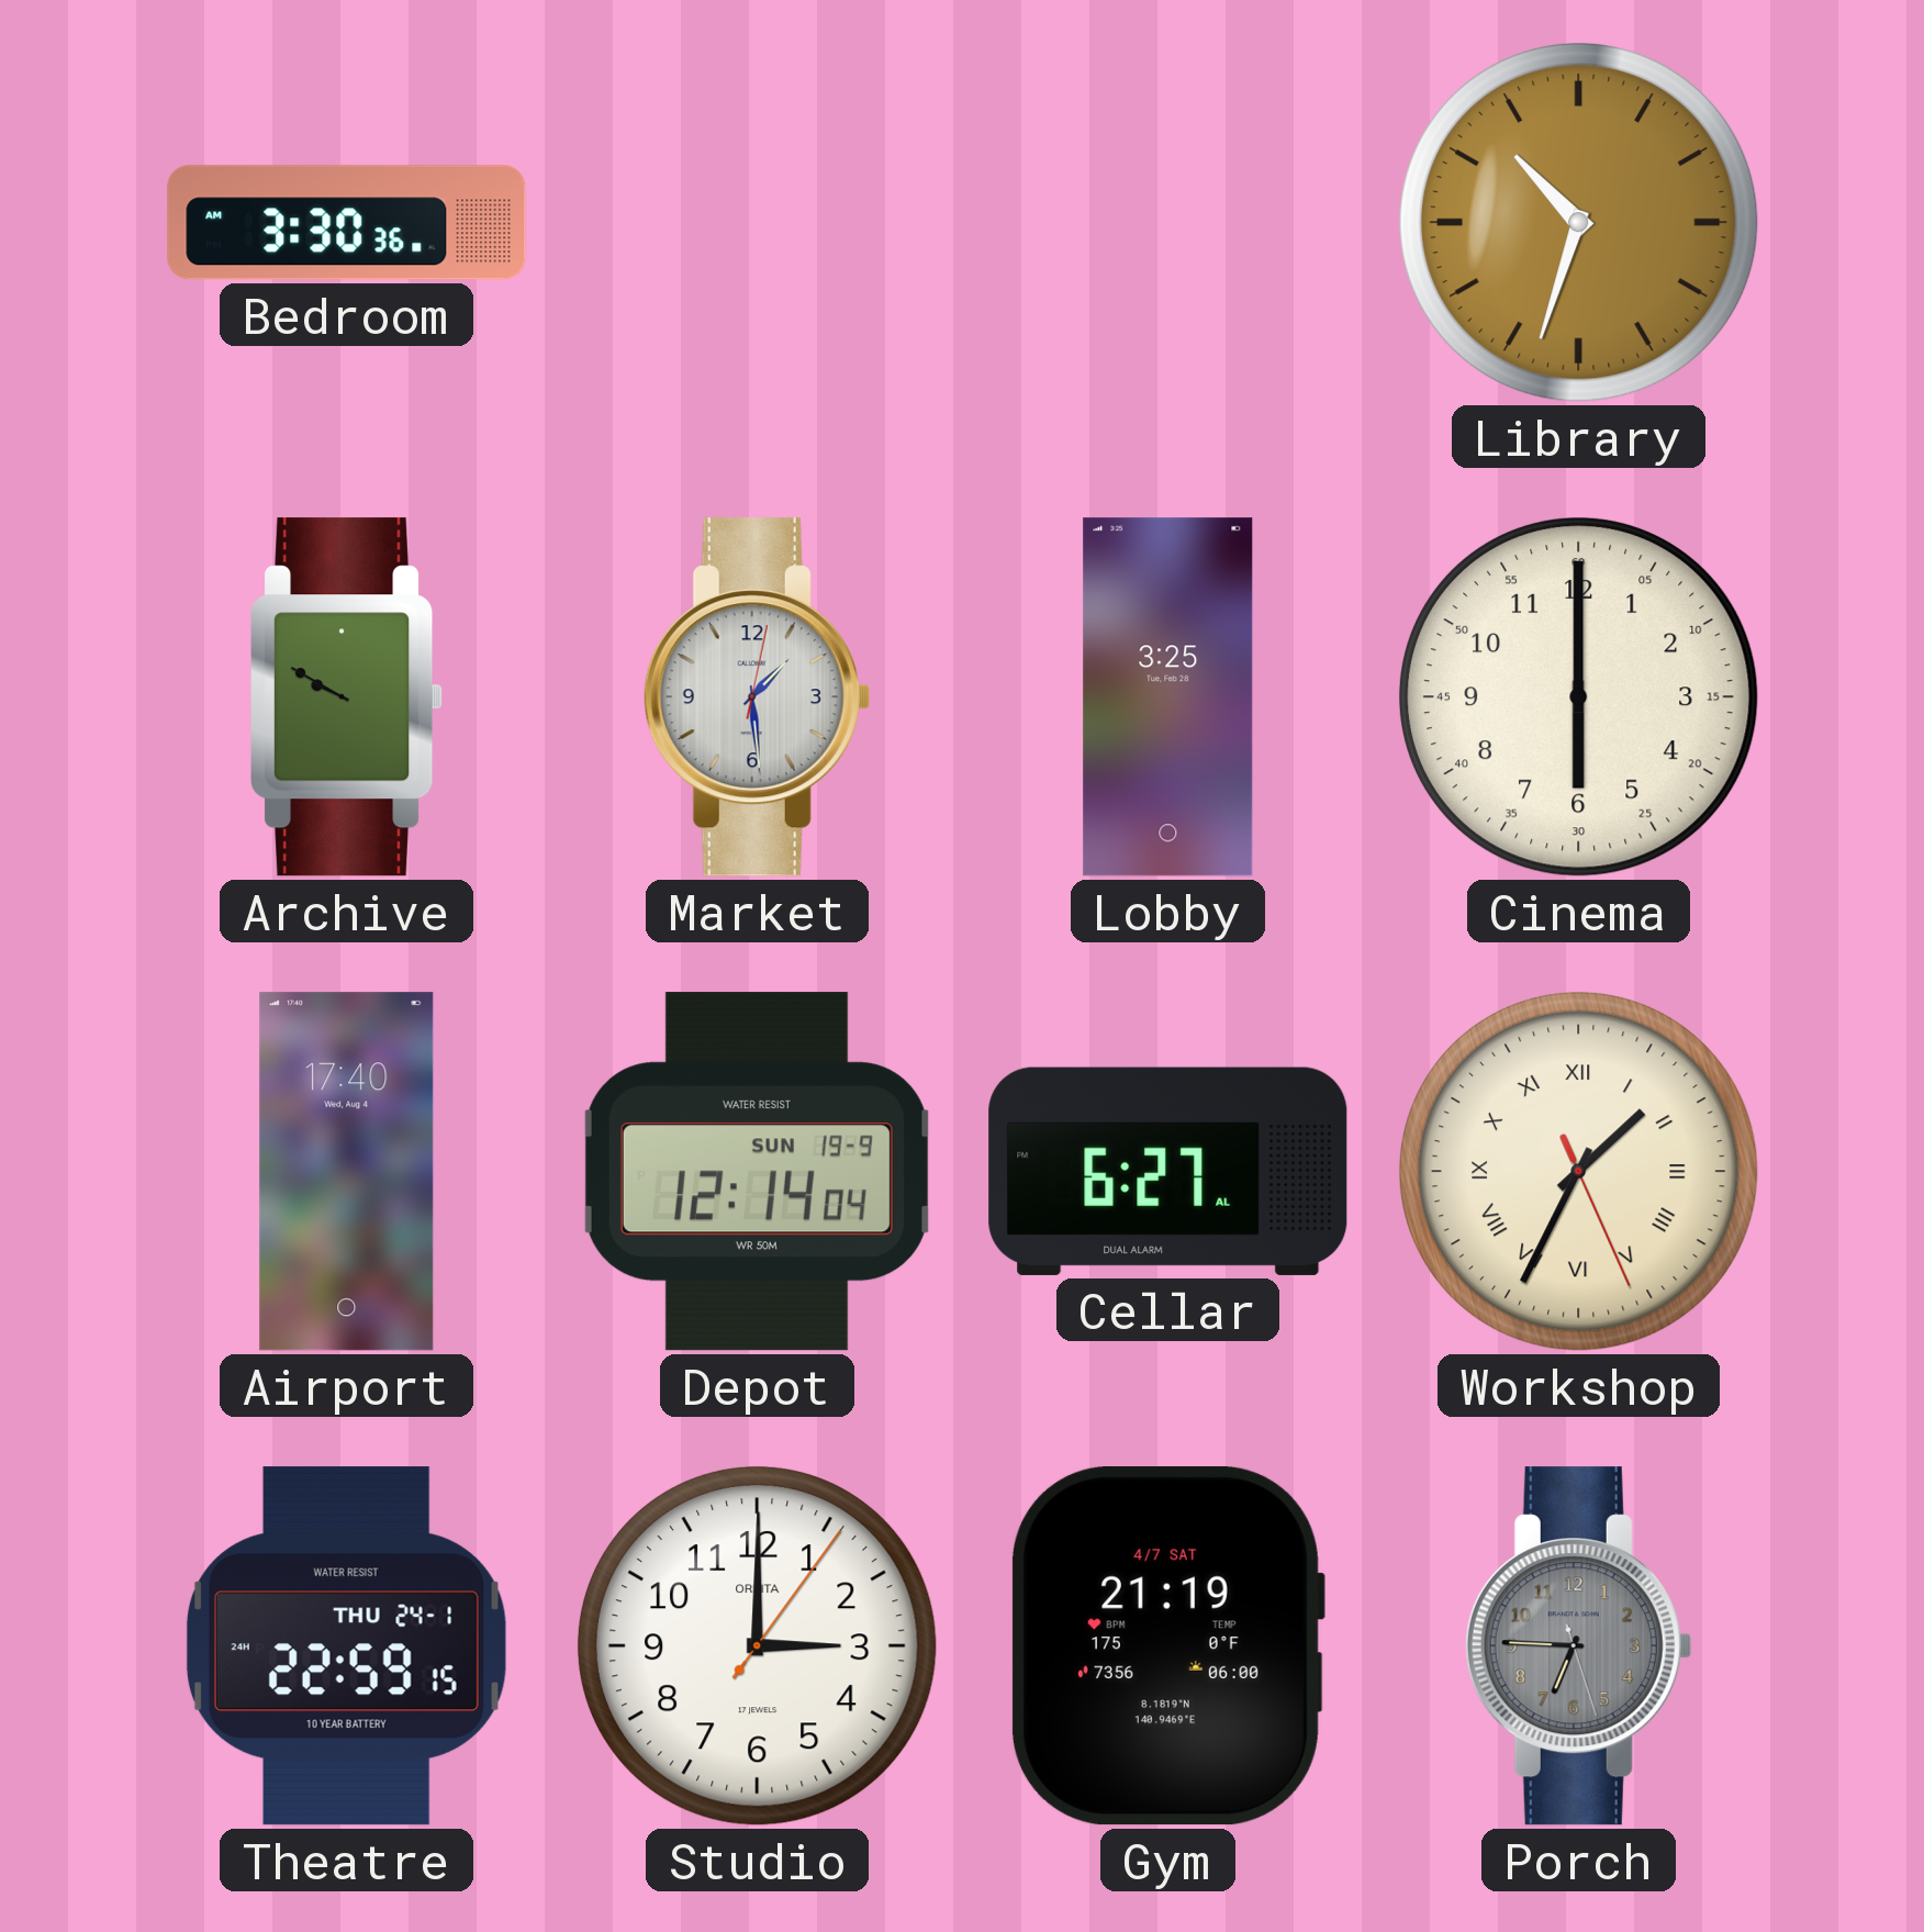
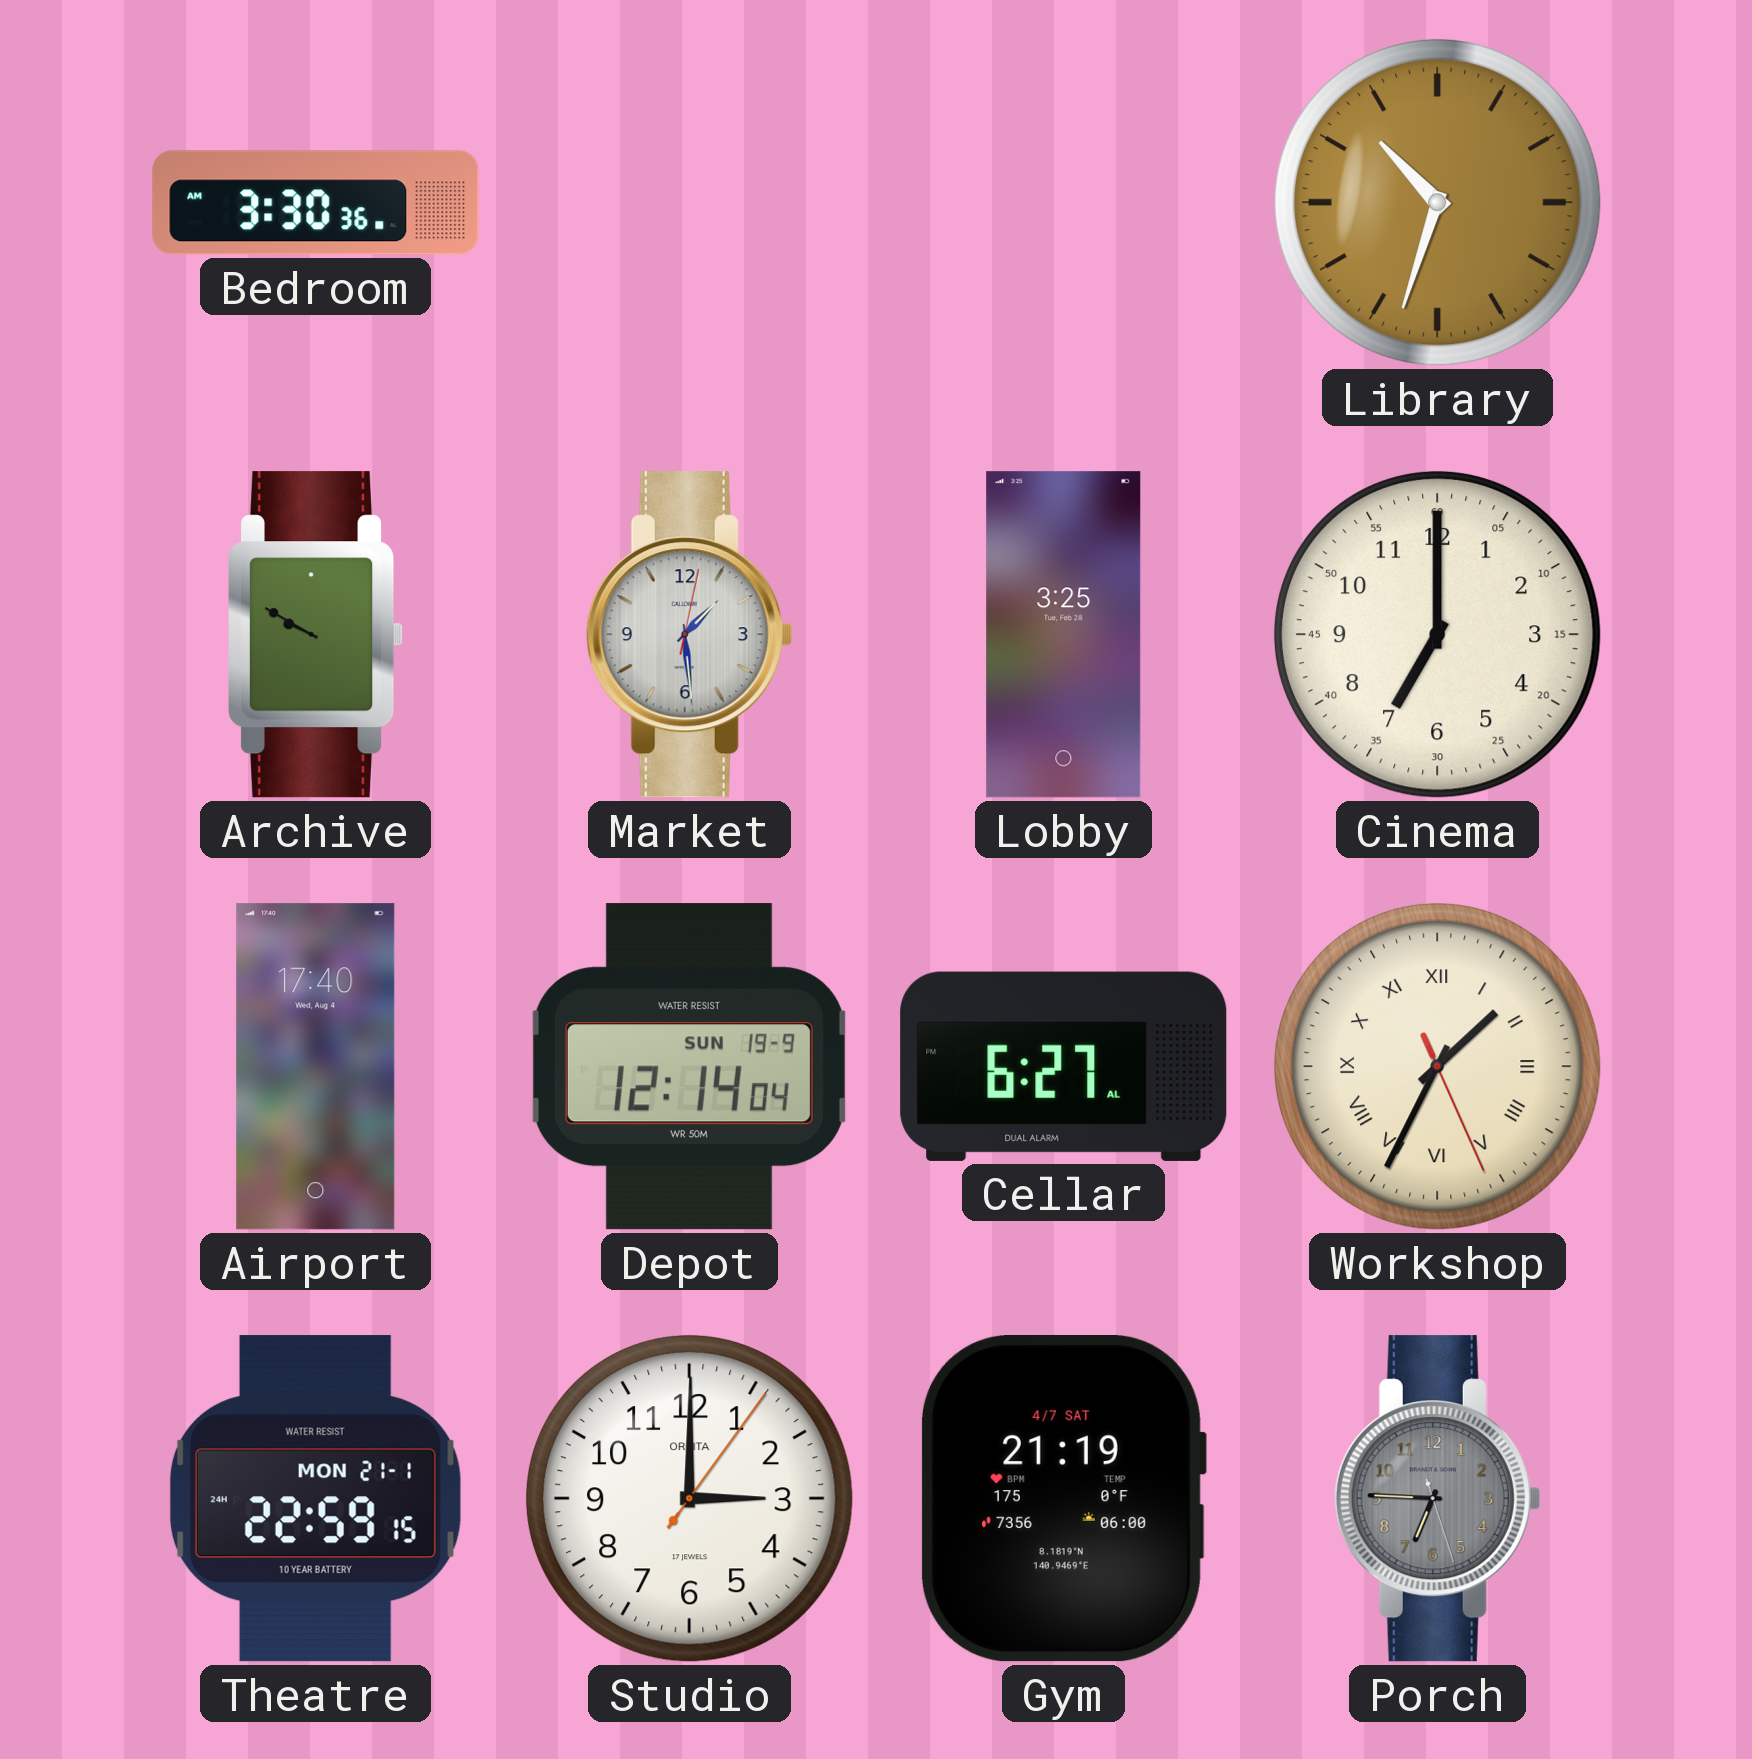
Cinema: 6:00 -> 7:00 (1437, 634)
Theatre date: THU 24-1 -> MON 21-1 (315, 1499)
